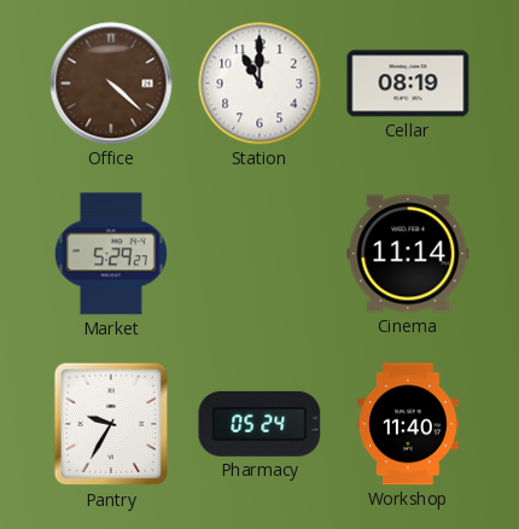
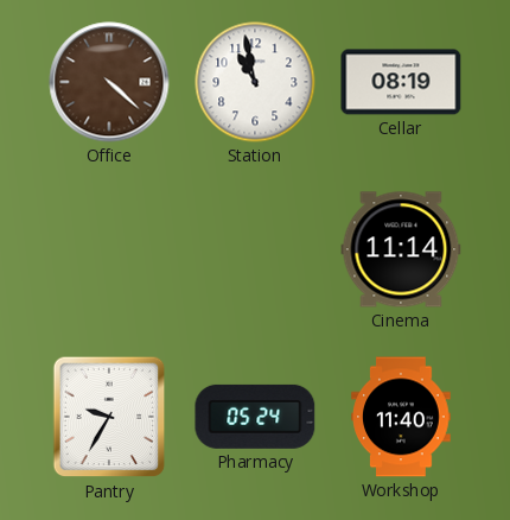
Station: 11:00 -> 10:58 (255, 82)
Market: 5:29 -> none (111, 254)
